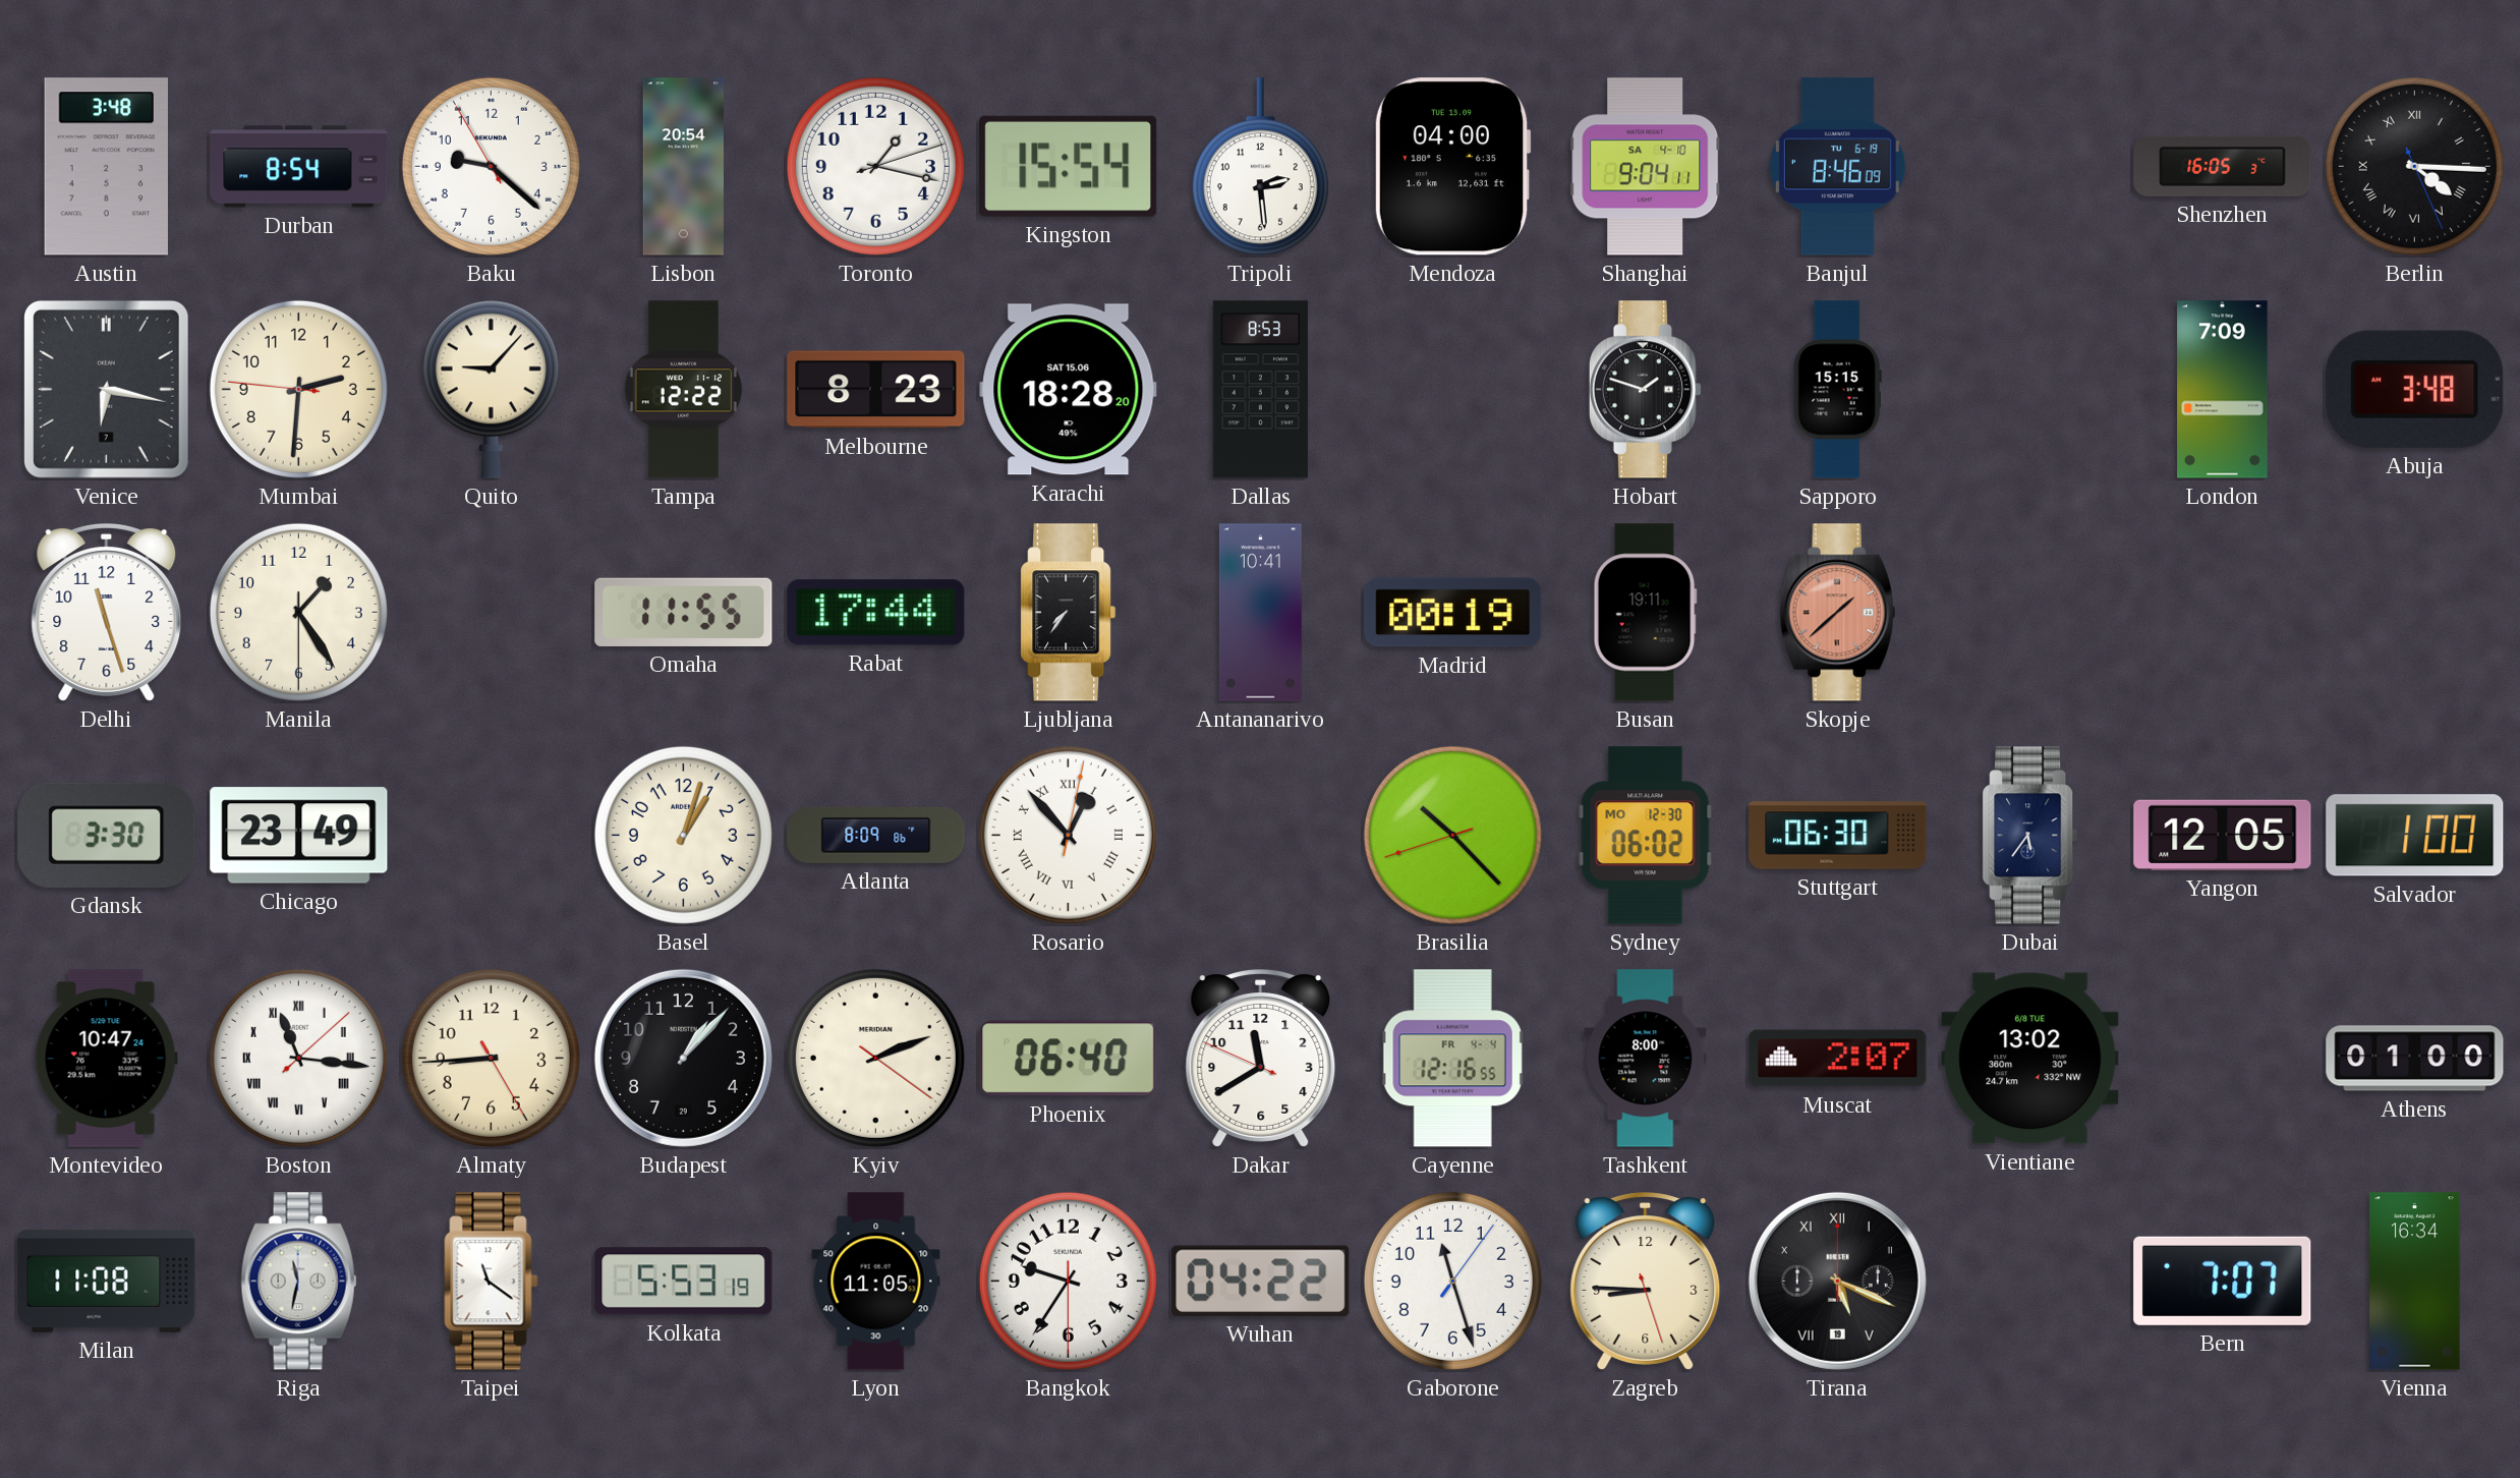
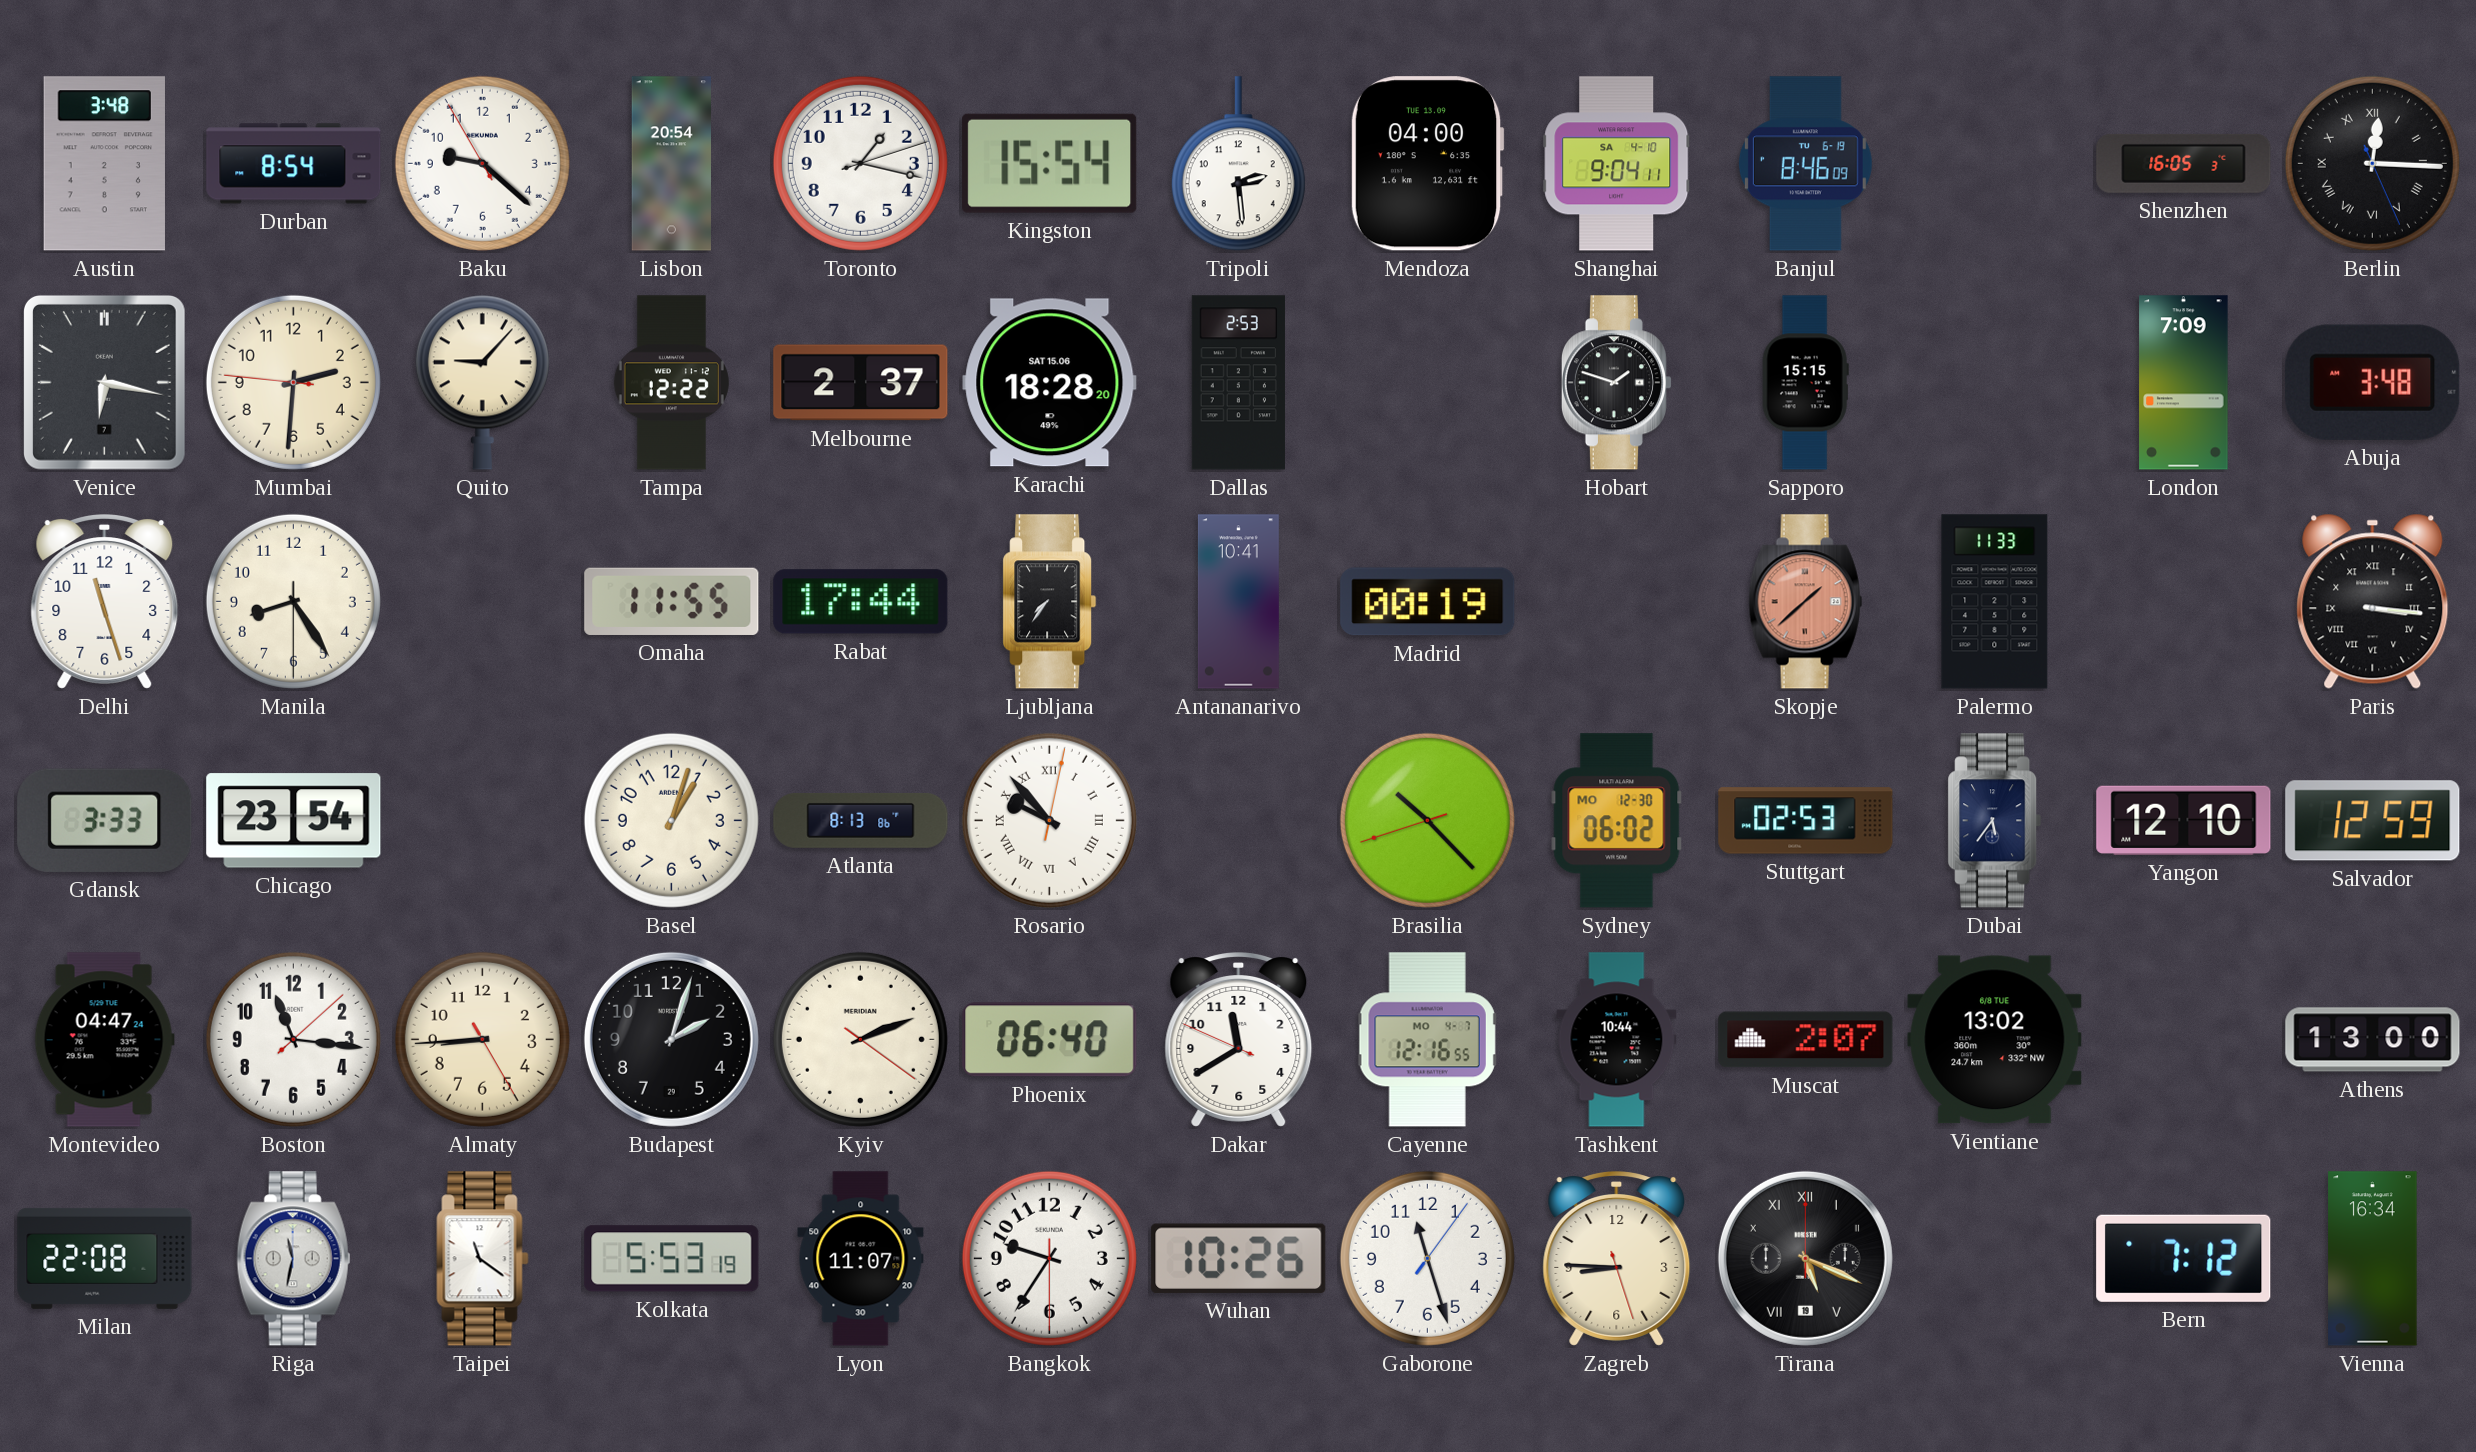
Berlin: 4:15 -> 12:15 (2372, 163)
Melbourne: 8:23 -> 2:37 (861, 383)
Dallas: 8:53 -> 2:53 (1238, 383)
Manila: 1:24 -> 8:24 (293, 601)
Busan: 19:11 -> none (1645, 613)
Palermo: none -> 11:33 (1995, 602)
Paris: none -> 3:16 (2373, 601)
Gdansk: 3:30 -> 3:33 (105, 820)
Chicago: 23:49 -> 23:54 (294, 821)
Atlanta: 8:09 -> 8:13 (861, 820)
Rosario: 12:53 -> 9:53 (1049, 820)
Stuttgart: 06:30 -> 02:53 (1806, 821)
Yangon: 12:05 -> 12:10 (2184, 820)
Salvador: 1:00 -> 12:59 (2373, 821)
Montevideo: 10:47 -> 04:47 (104, 1040)
Boston numerals: Roman -> Arabic (293, 1039)
Budapest: 1:07 -> 2:03 (671, 1039)
Cayenne date: FR 4-4 -> MO 4-7 (1428, 1040)
Tashkent: 8:00 -> 10:44 (1617, 1040)
Athens: 01:00 -> 13:00 (2373, 1040)
Milan: 11:08 -> 22:08 (105, 1258)
Lyon: 11:05 -> 11:07 (861, 1259)
Wuhan: 04:22 -> 10:26 (1239, 1258)
Bern: 7:07 -> 7:12 (2184, 1258)
